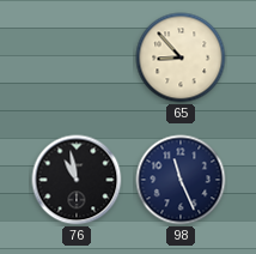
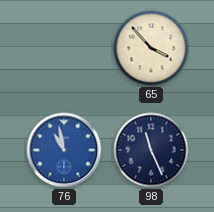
65: 8:53 -> 3:53 (151, 48)
76 dial: black -> blue (64, 150)
